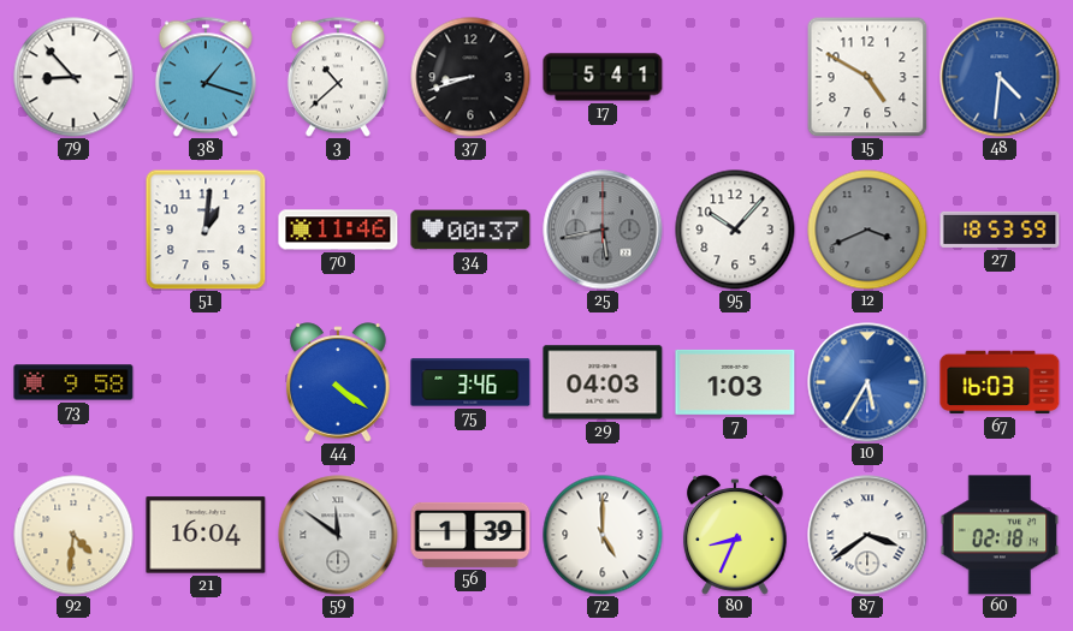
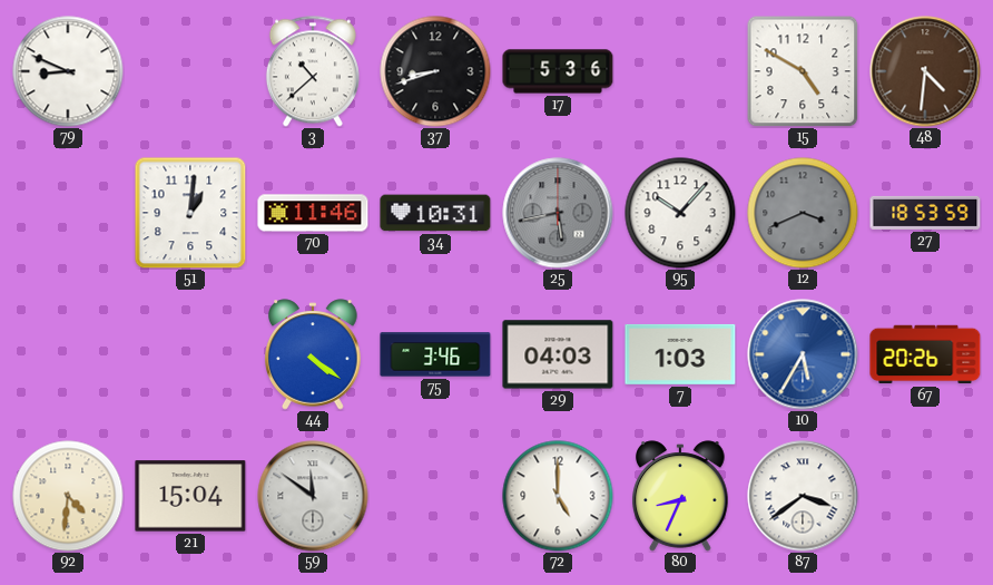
79: 8:53 -> 8:49 (68, 71)
38: 1:18 -> none (206, 77)
17: 5:41 -> 5:36 (558, 71)
48 dial: blue -> brown (925, 71)
34: 00:37 -> 10:31 (435, 213)
73: 9:58 -> none (73, 382)
67: 16:03 -> 20:26 (925, 354)
21: 16:04 -> 15:04 (190, 496)
56: 1:39 -> none (470, 535)
60: 02:18 -> none (1000, 535)
